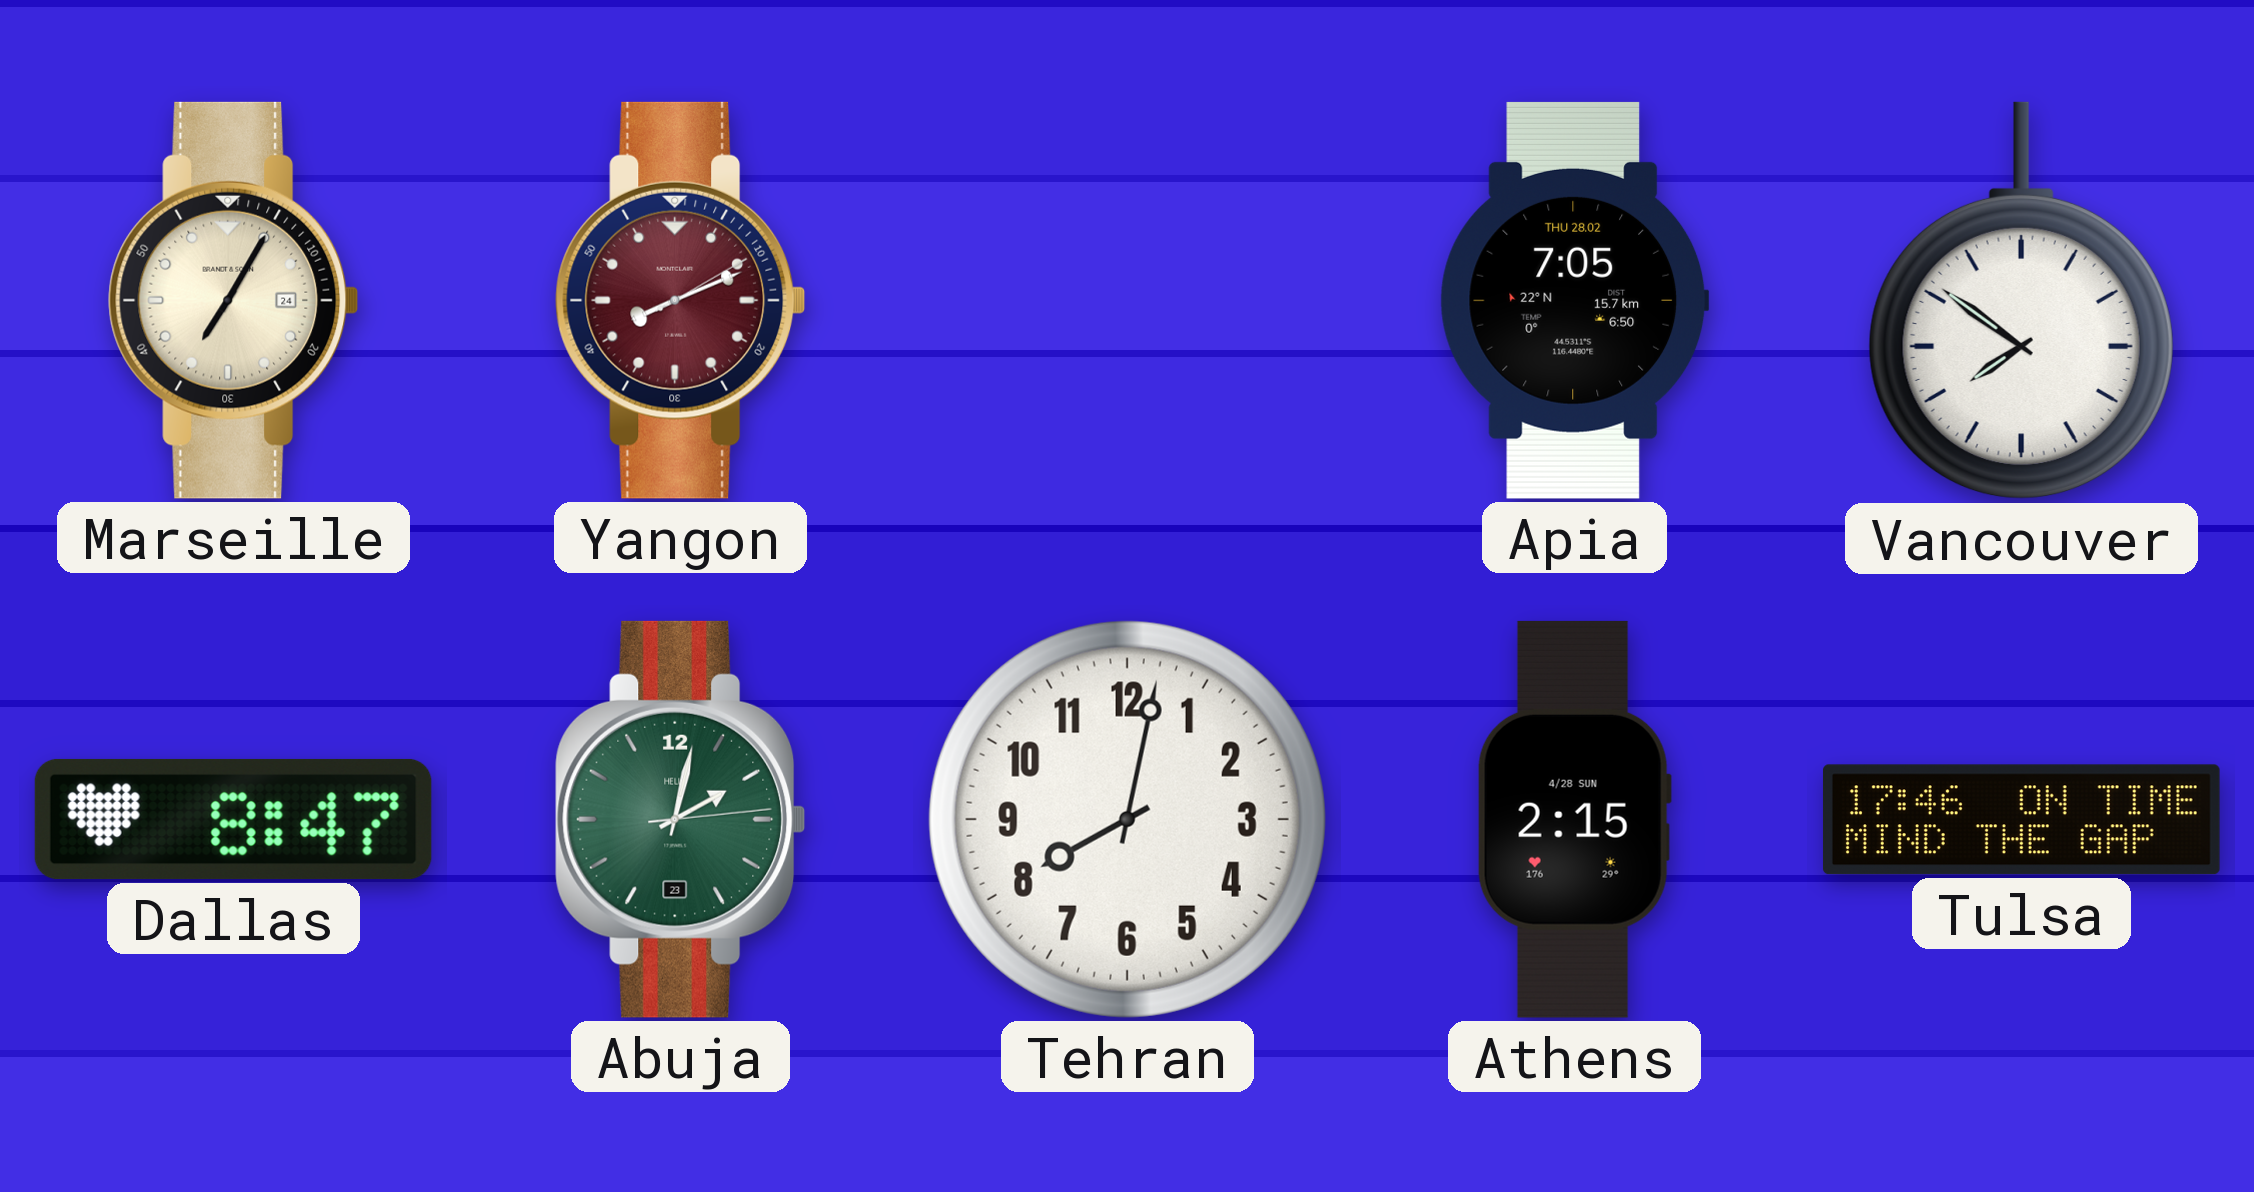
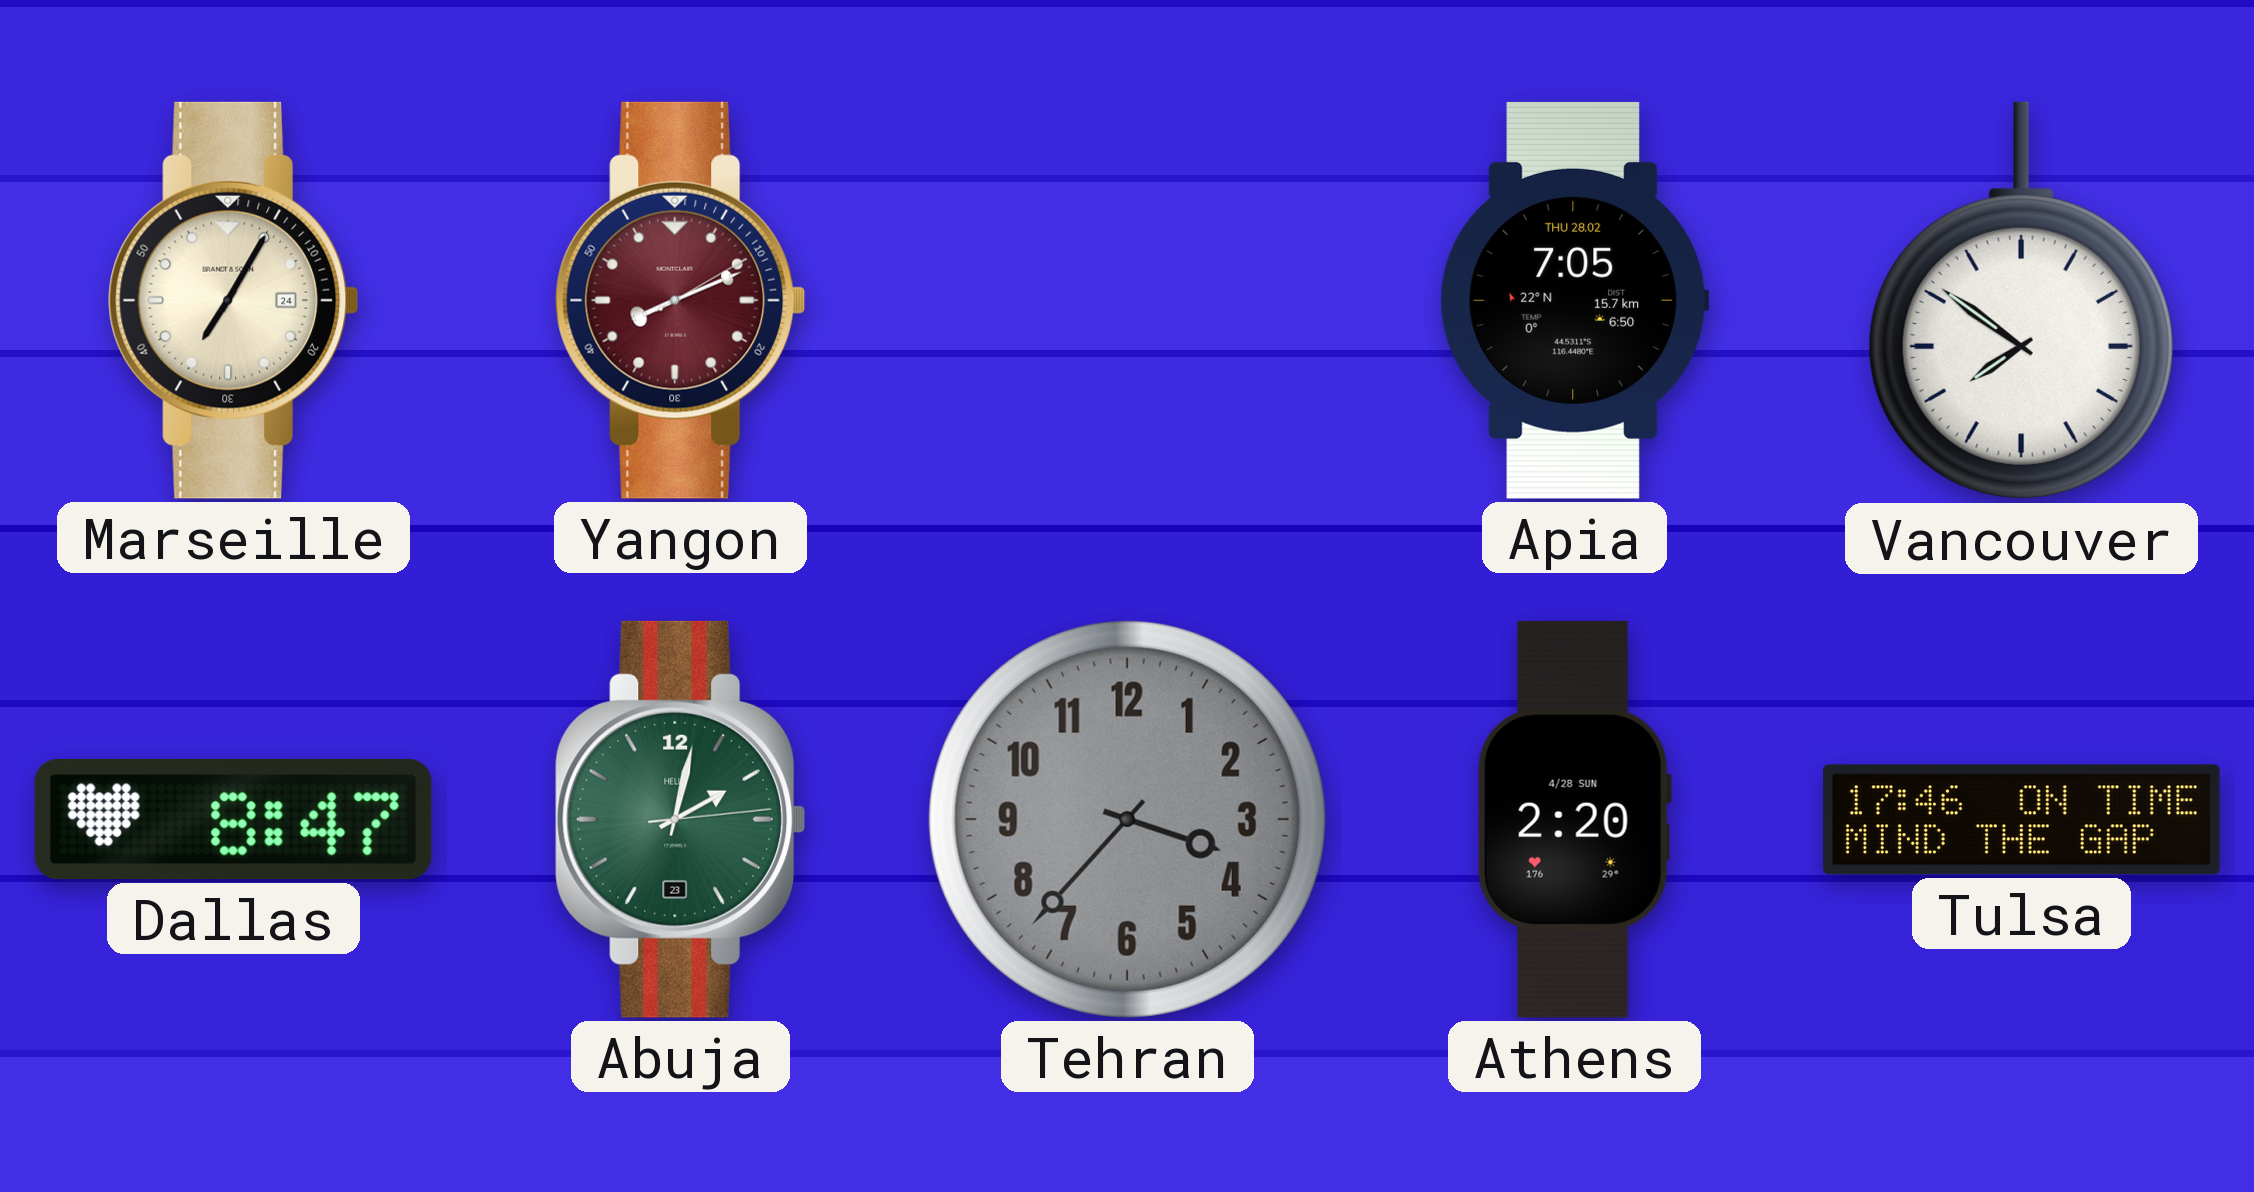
Tehran: 8:02 -> 3:37 (1127, 819)
Tehran dial: white -> grey (1127, 819)
Athens: 2:15 -> 2:20 (1574, 819)
